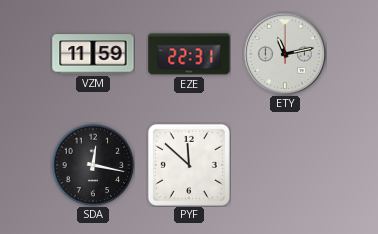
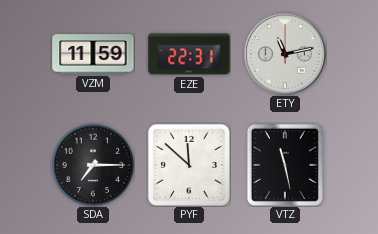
SDA: 12:17 -> 7:15 (93, 165)
VTZ: none -> 11:28 (285, 165)
